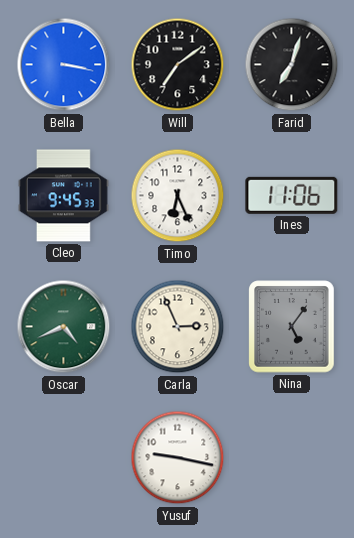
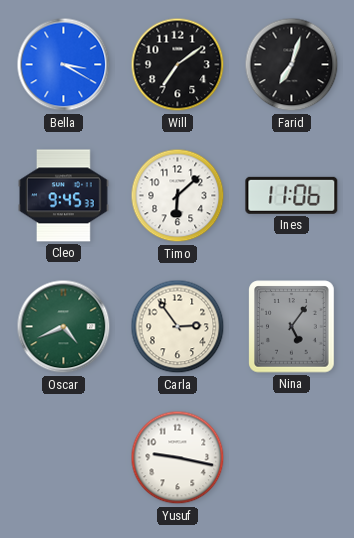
Bella: 3:17 -> 3:20 (64, 65)
Timo: 6:26 -> 6:08 (178, 196)
Carla: 2:56 -> 2:54 (178, 327)
